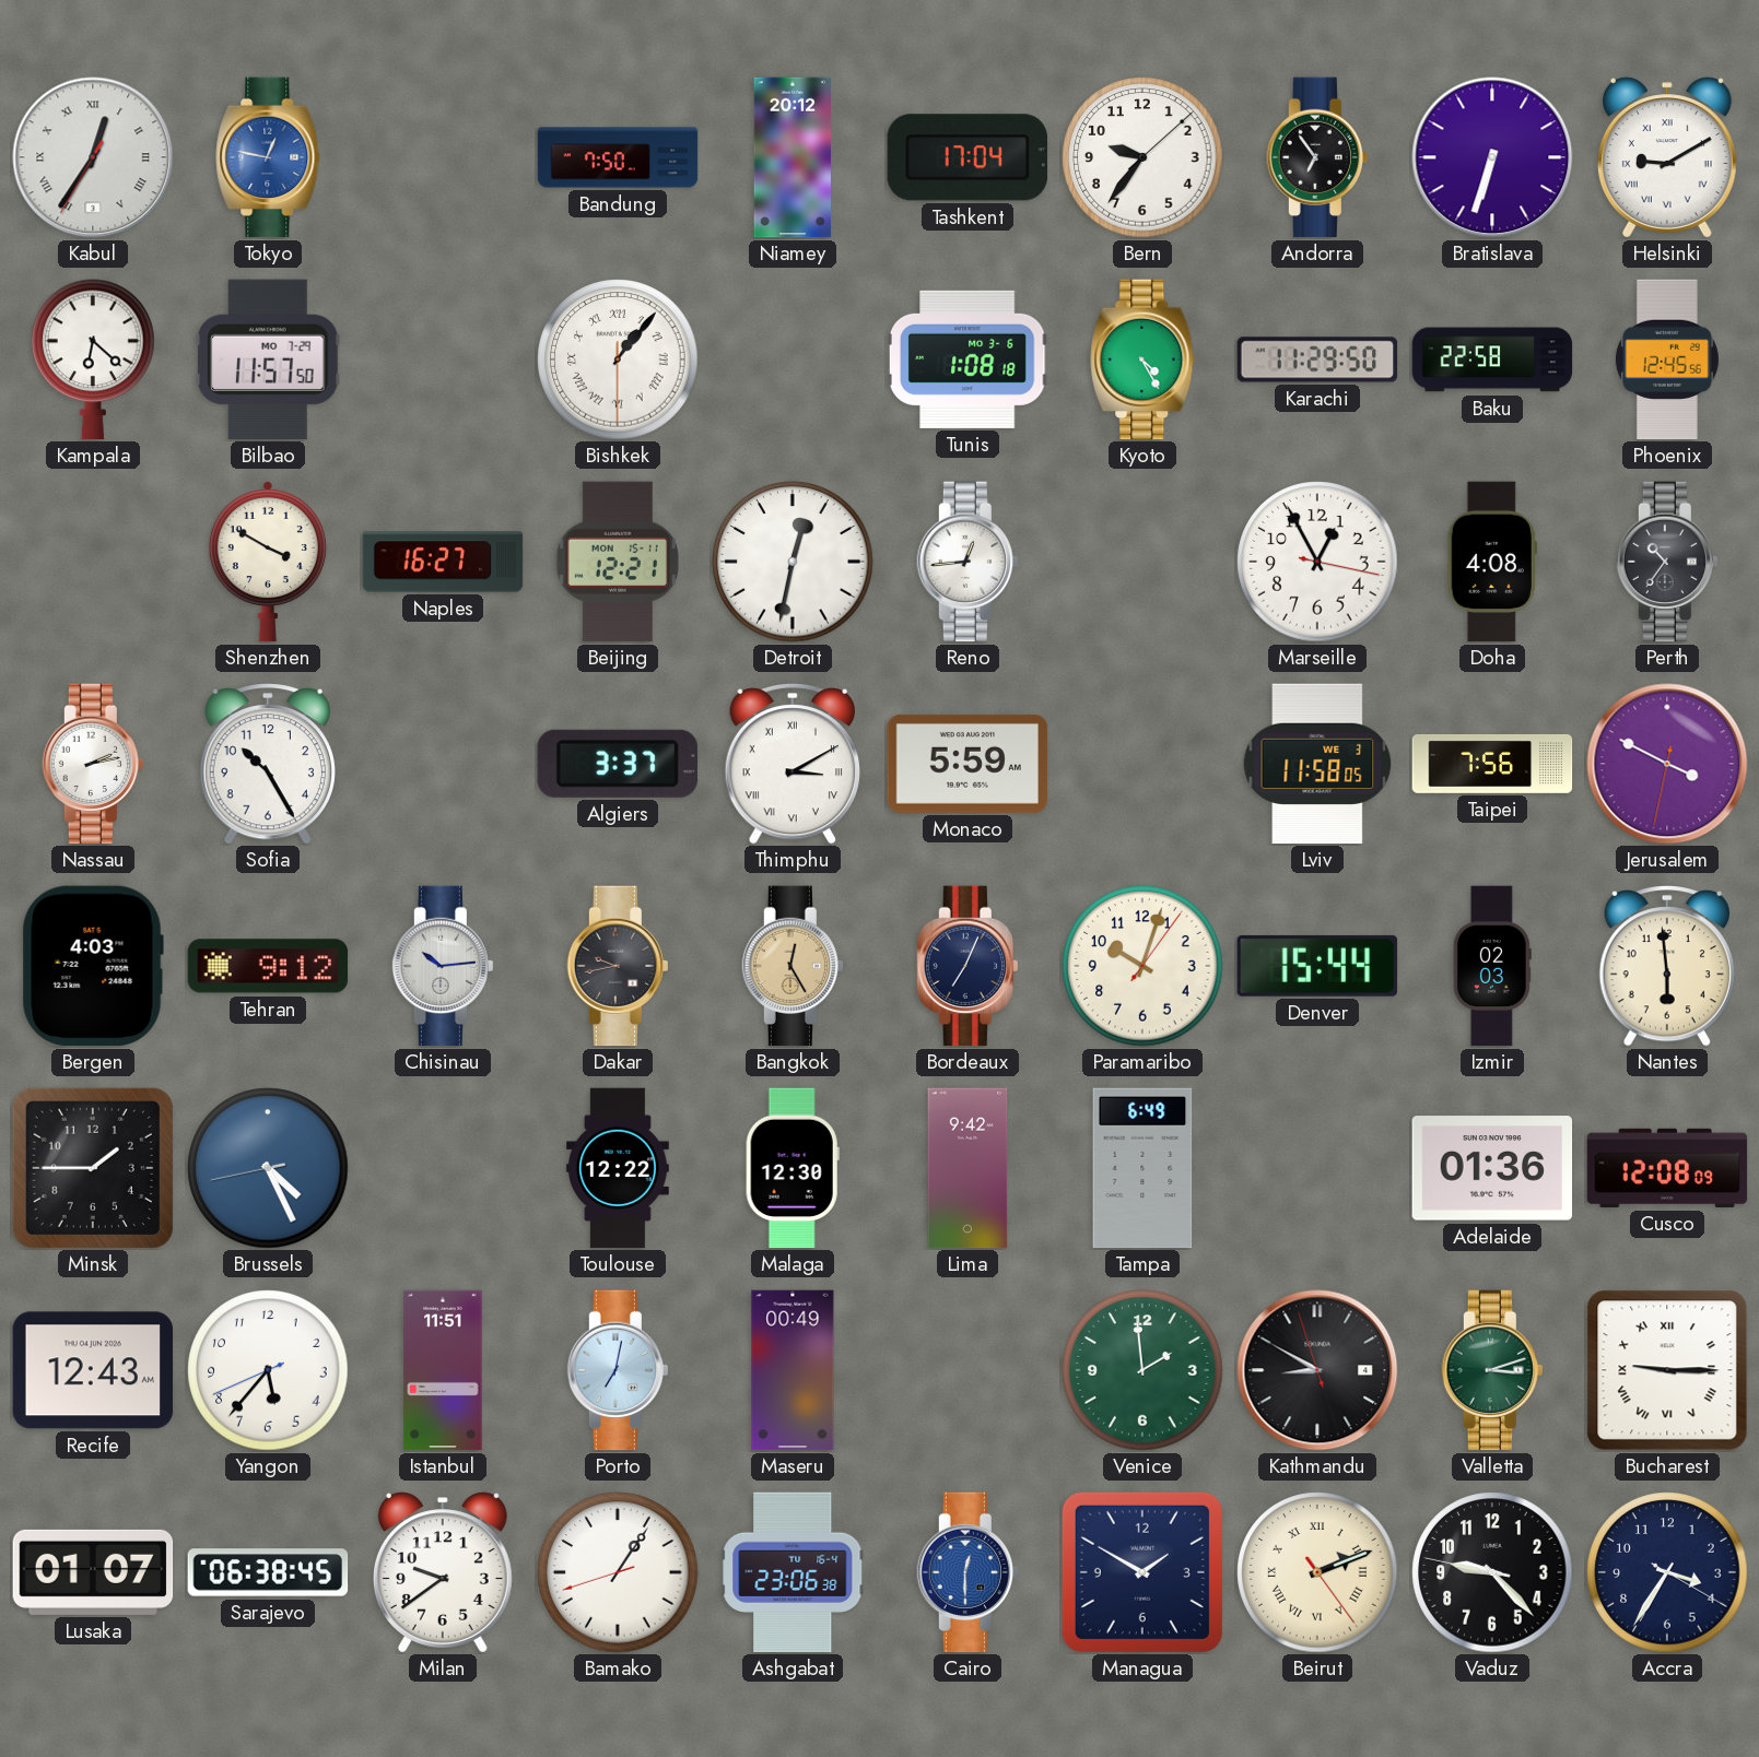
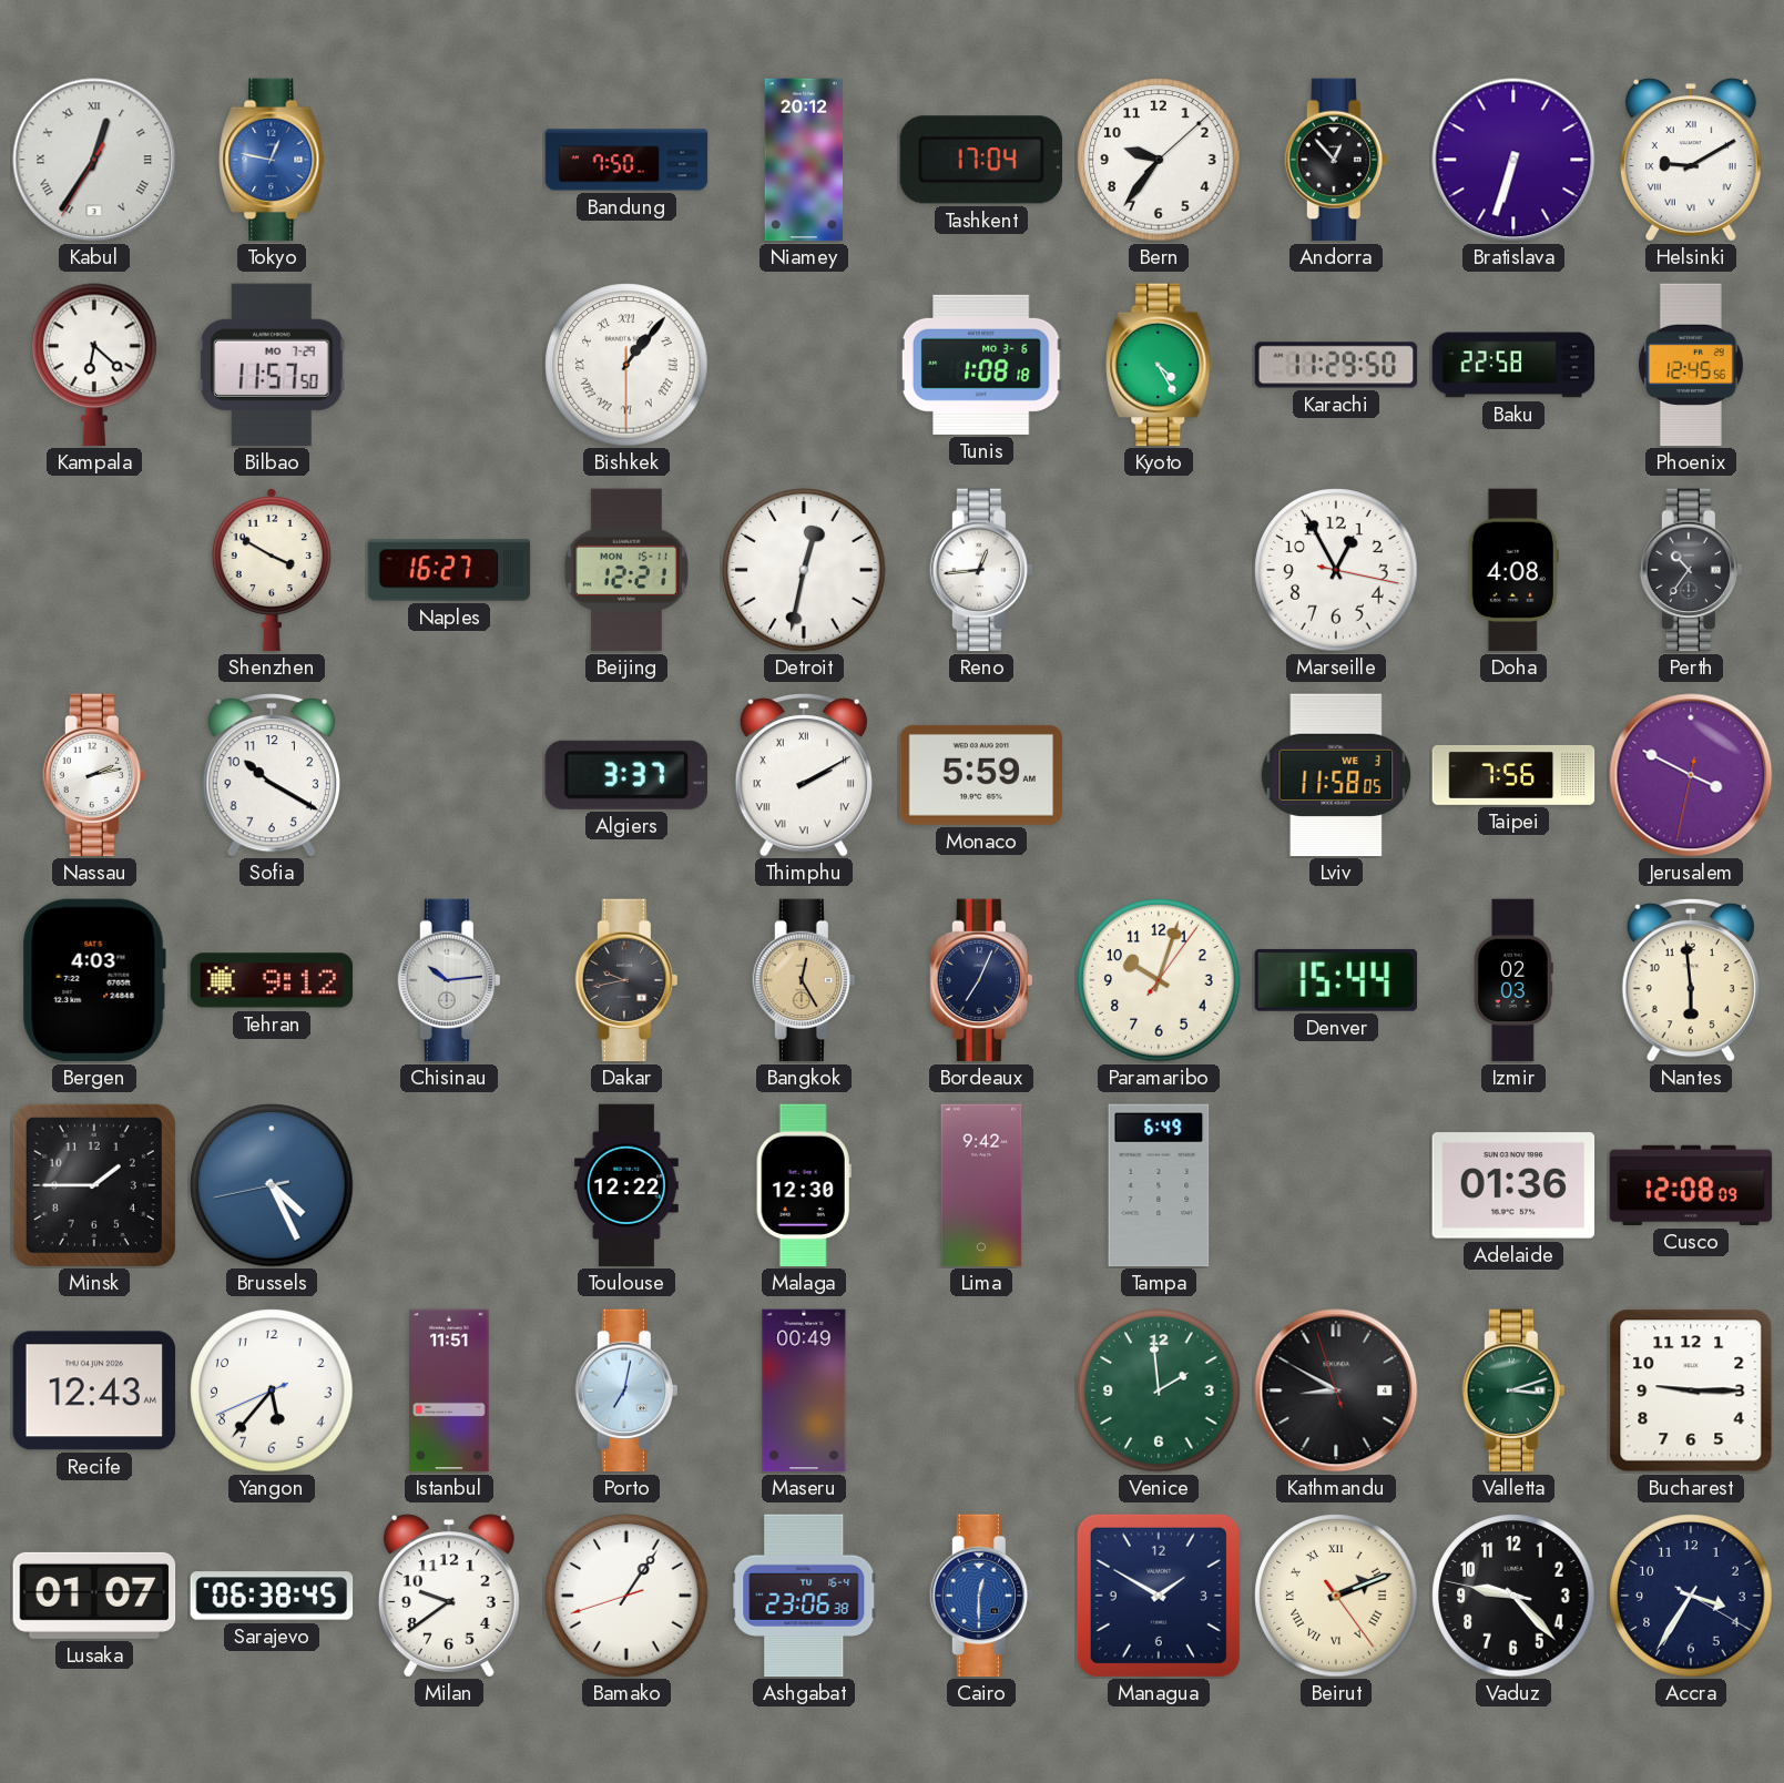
Andorra: 6:54 -> 12:53 (1335, 160)
Sofia: 10:25 -> 10:20 (272, 776)
Thimphu: 3:10 -> 2:10 (804, 776)
Bucharest numerals: Roman -> Arabic (1691, 1390)
